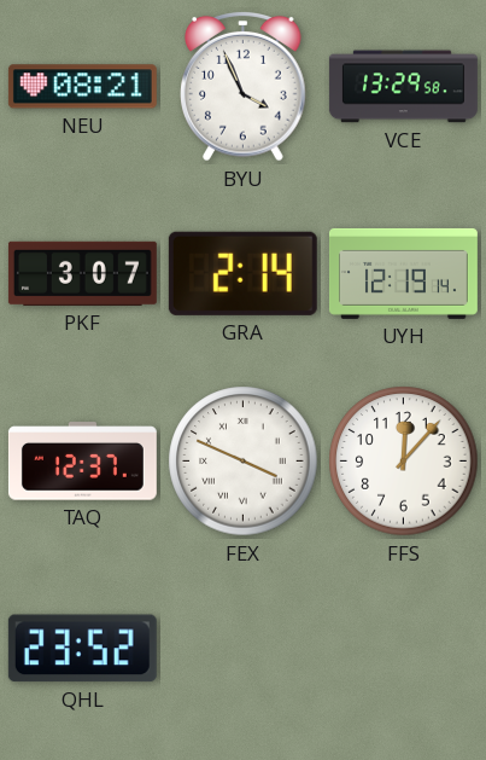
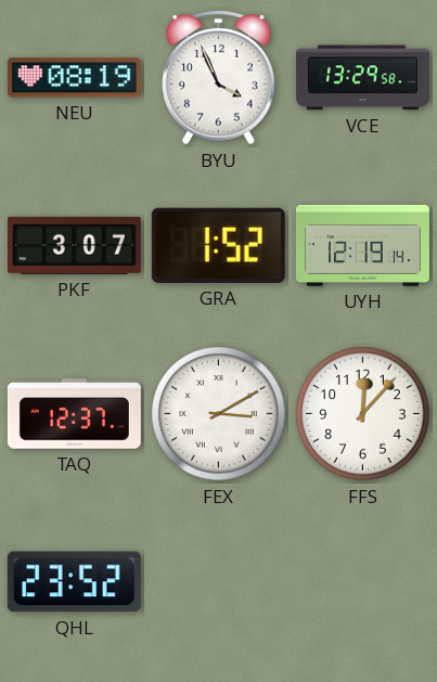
NEU: 08:21 -> 08:19 (74, 78)
GRA: 2:14 -> 1:52 (218, 245)
FEX: 3:49 -> 3:10 (219, 414)
